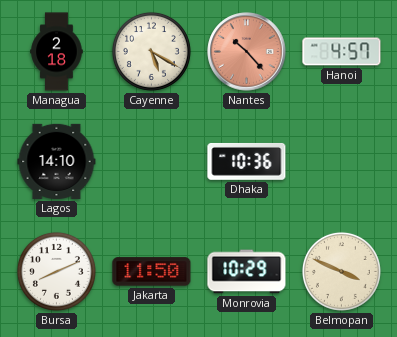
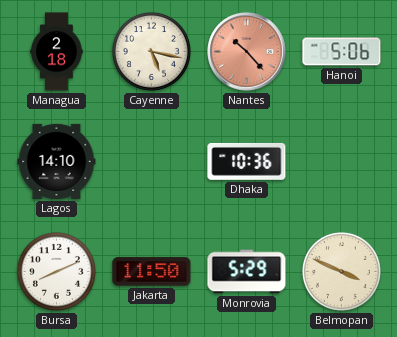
Cayenne: 5:20 -> 5:17 (151, 51)
Hanoi: 4:57 -> 5:06 (342, 52)
Monrovia: 10:29 -> 5:29 (247, 272)
